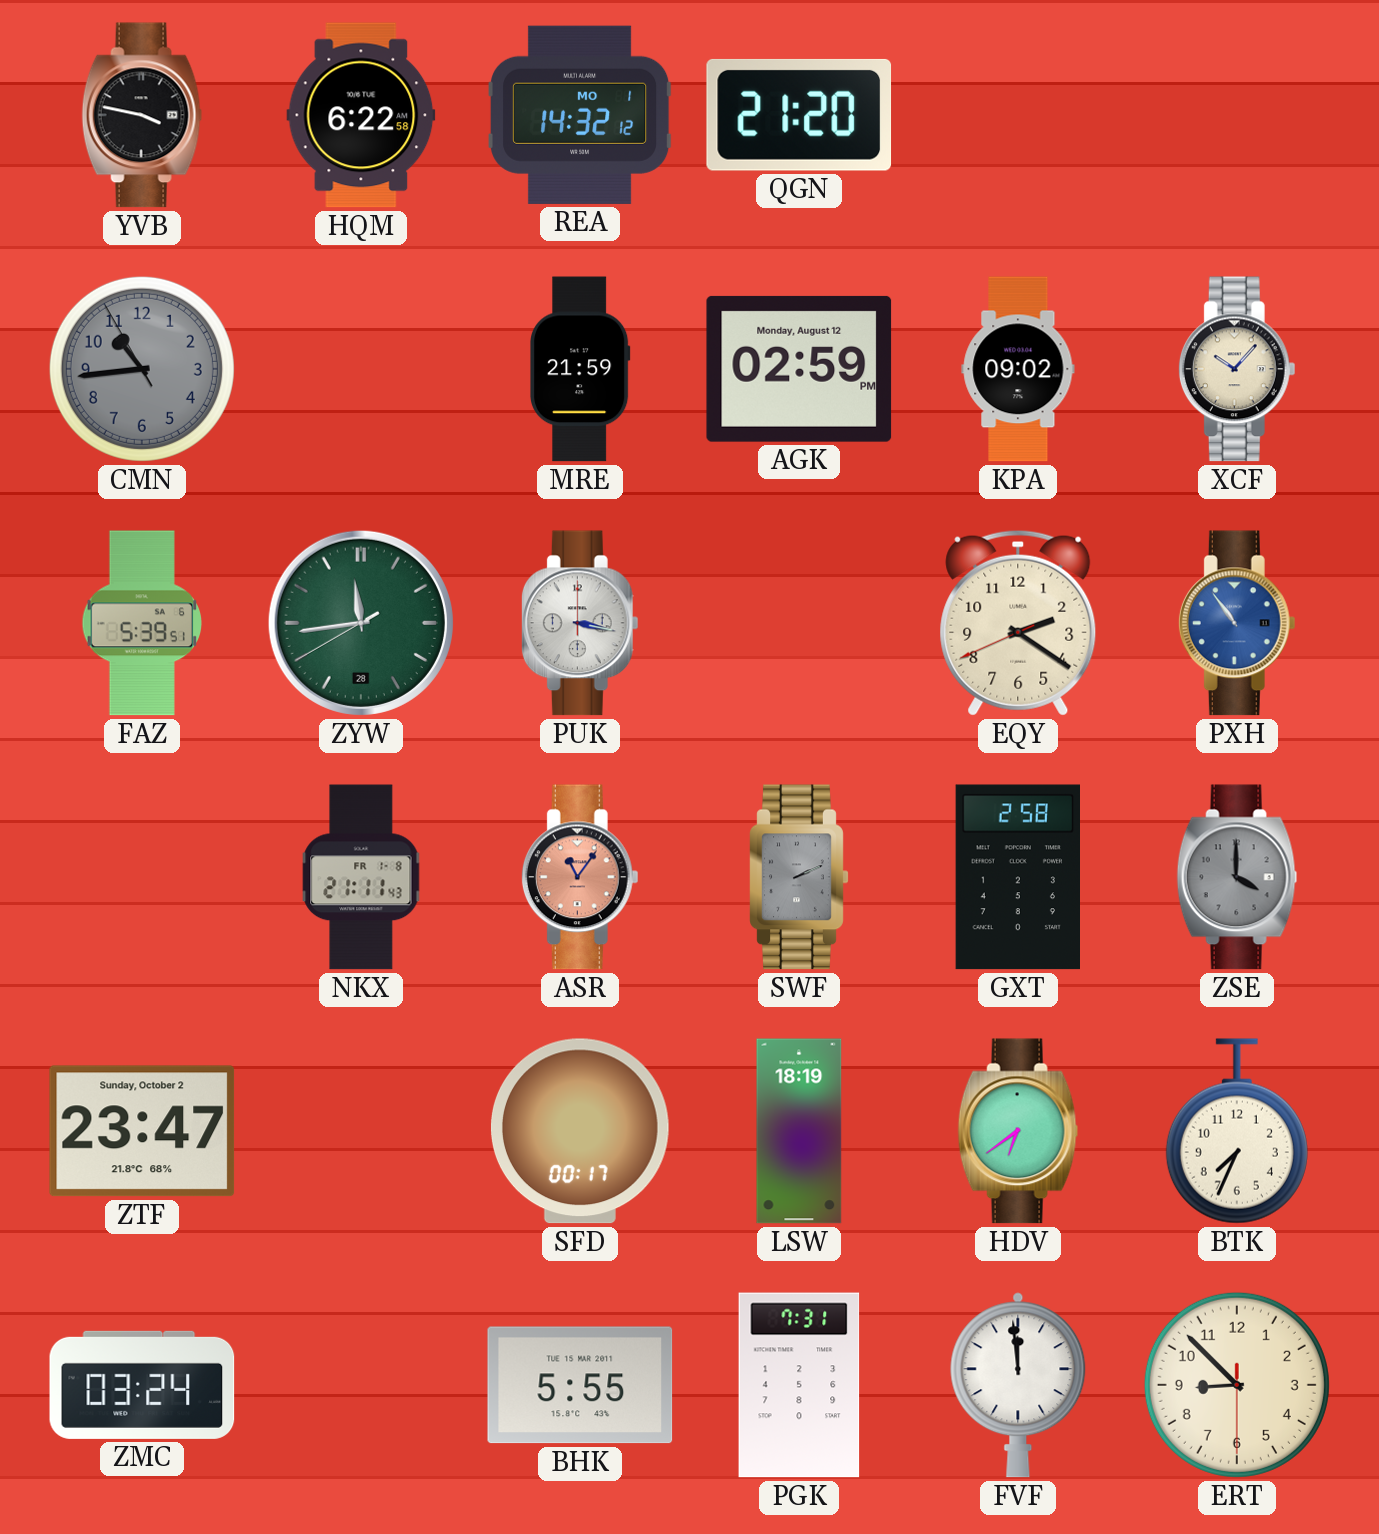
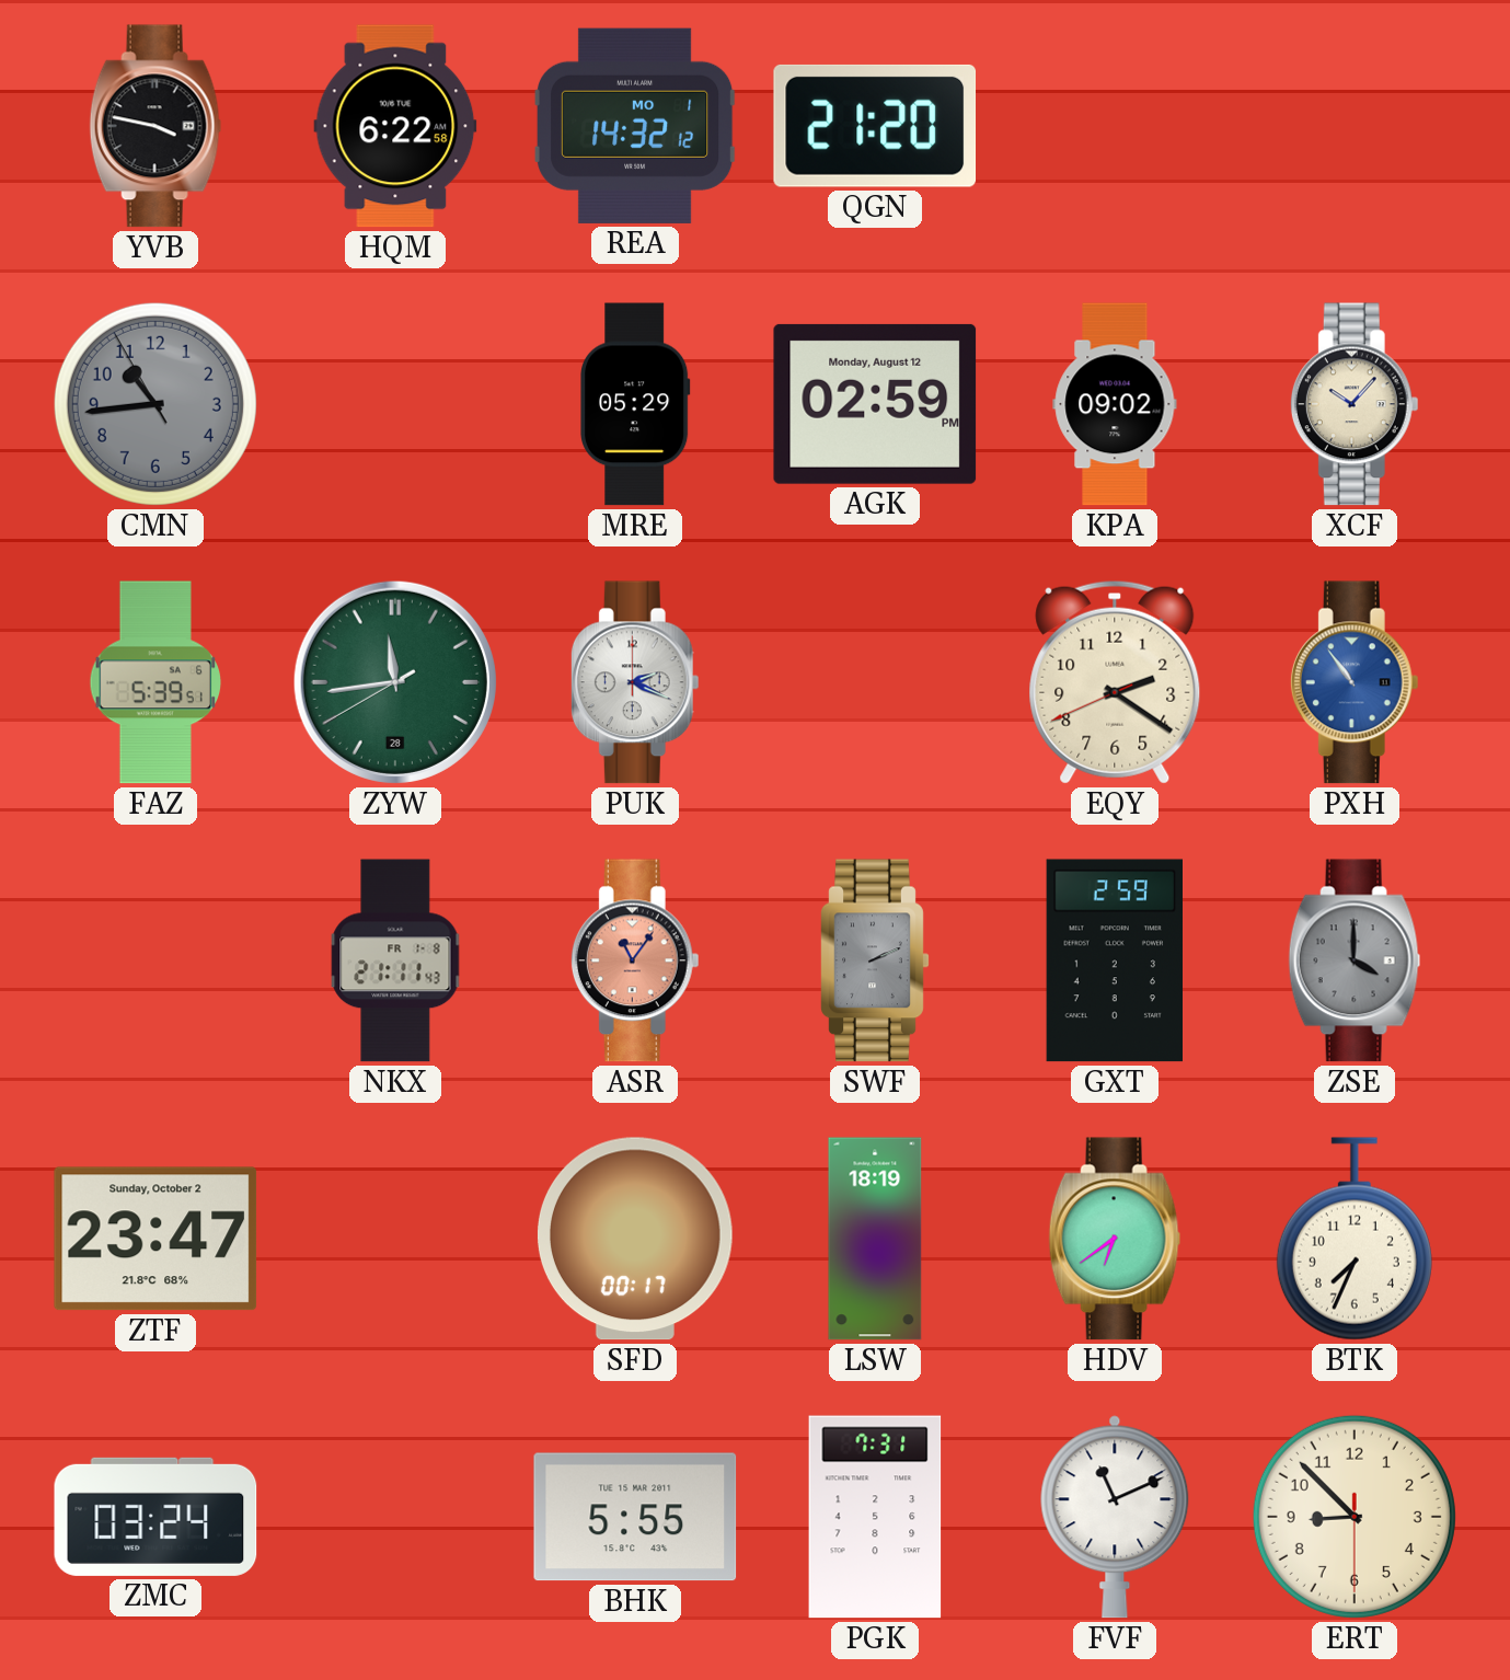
MRE: 21:59 -> 05:29 (636, 404)
PUK: 3:17 -> 2:19 (635, 682)
GXT: 2:58 -> 2:59 (1115, 960)
FVF: 11:59 -> 11:11 (1115, 1517)
